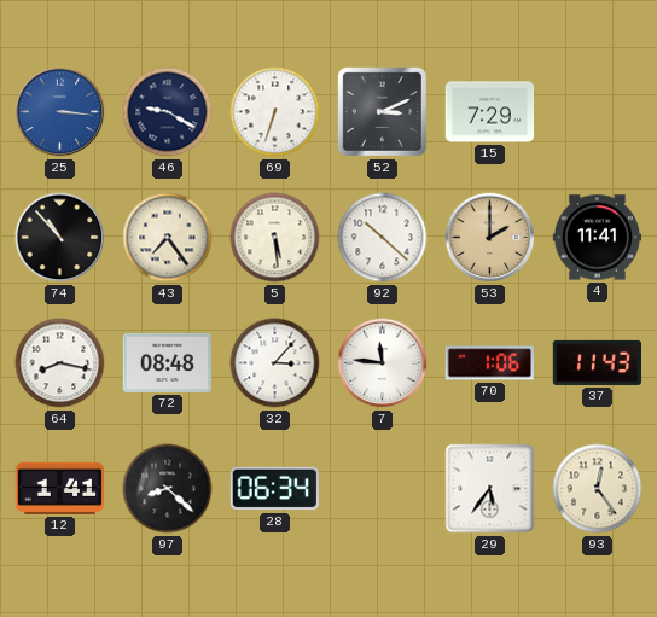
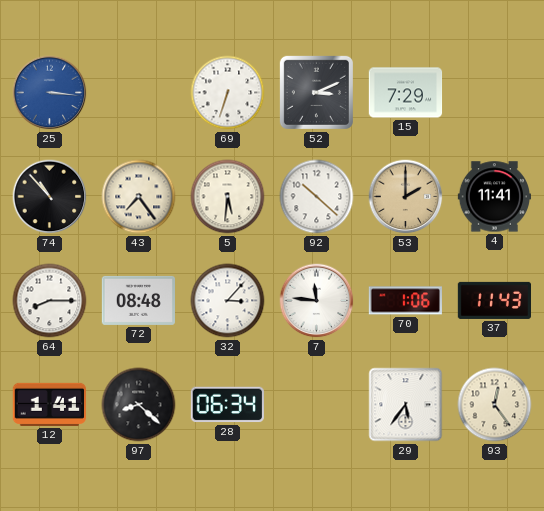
46: 9:20 -> none (168, 112)
5: 5:29 -> 5:31 (228, 197)
64: 8:17 -> 8:15 (50, 301)
